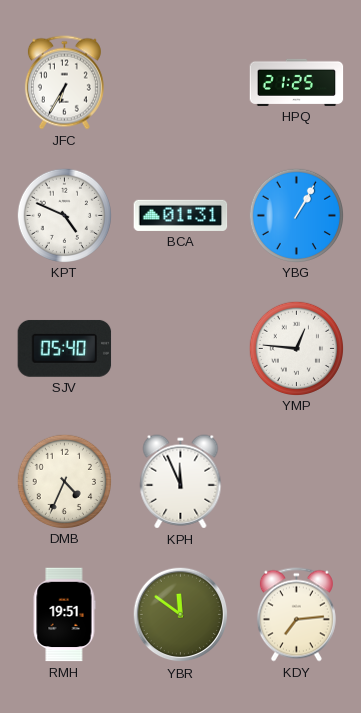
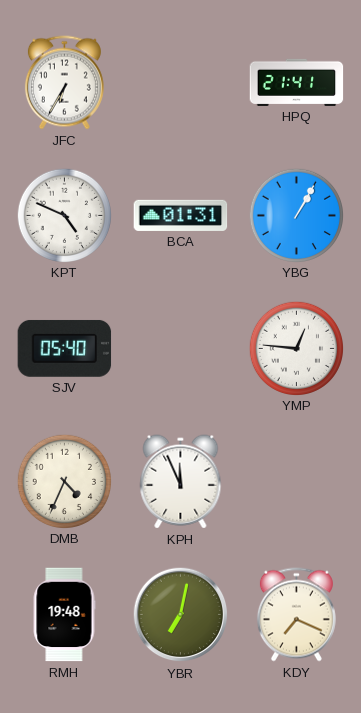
HPQ: 21:25 -> 21:41 (297, 82)
RMH: 19:51 -> 19:48 (64, 615)
YBR: 11:51 -> 7:02 (181, 615)
KDY: 7:14 -> 7:19 (296, 615)
